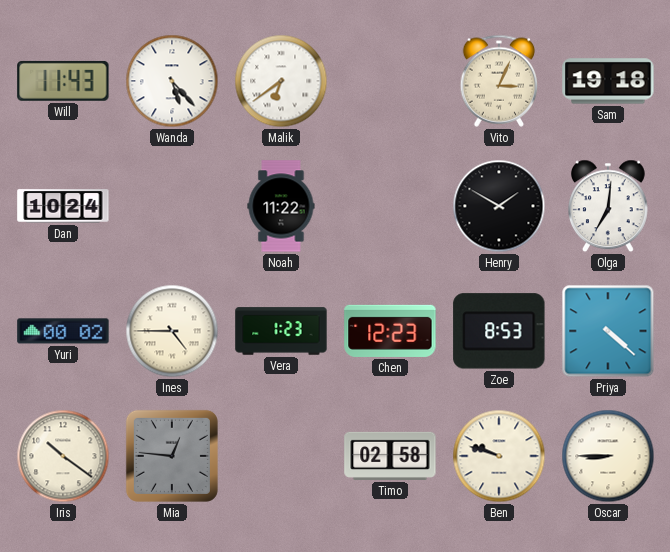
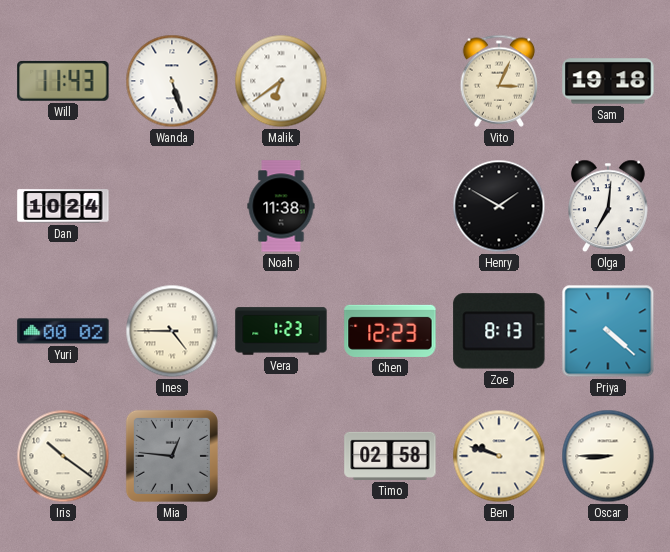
Wanda: 5:23 -> 5:27 (172, 81)
Noah: 11:22 -> 11:38 (281, 206)
Zoe: 8:53 -> 8:13 (499, 331)
